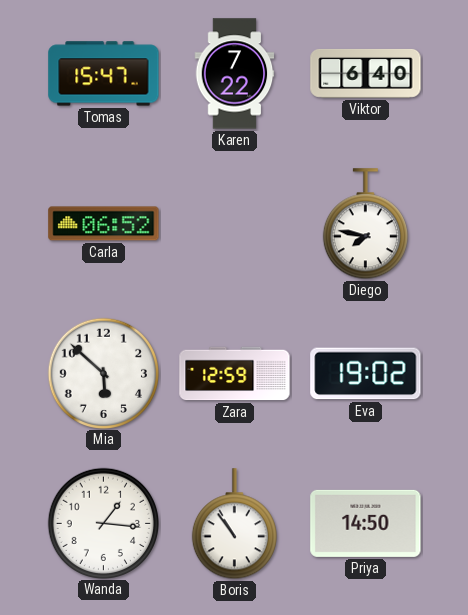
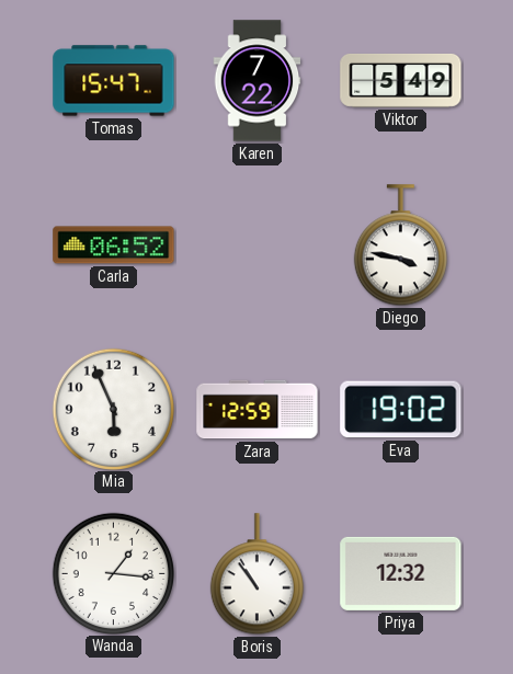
Viktor: 6:40 -> 5:49 (401, 80)
Diego: 7:47 -> 3:47 (400, 245)
Mia: 5:52 -> 5:56 (113, 409)
Priya: 14:50 -> 12:32 (401, 573)
